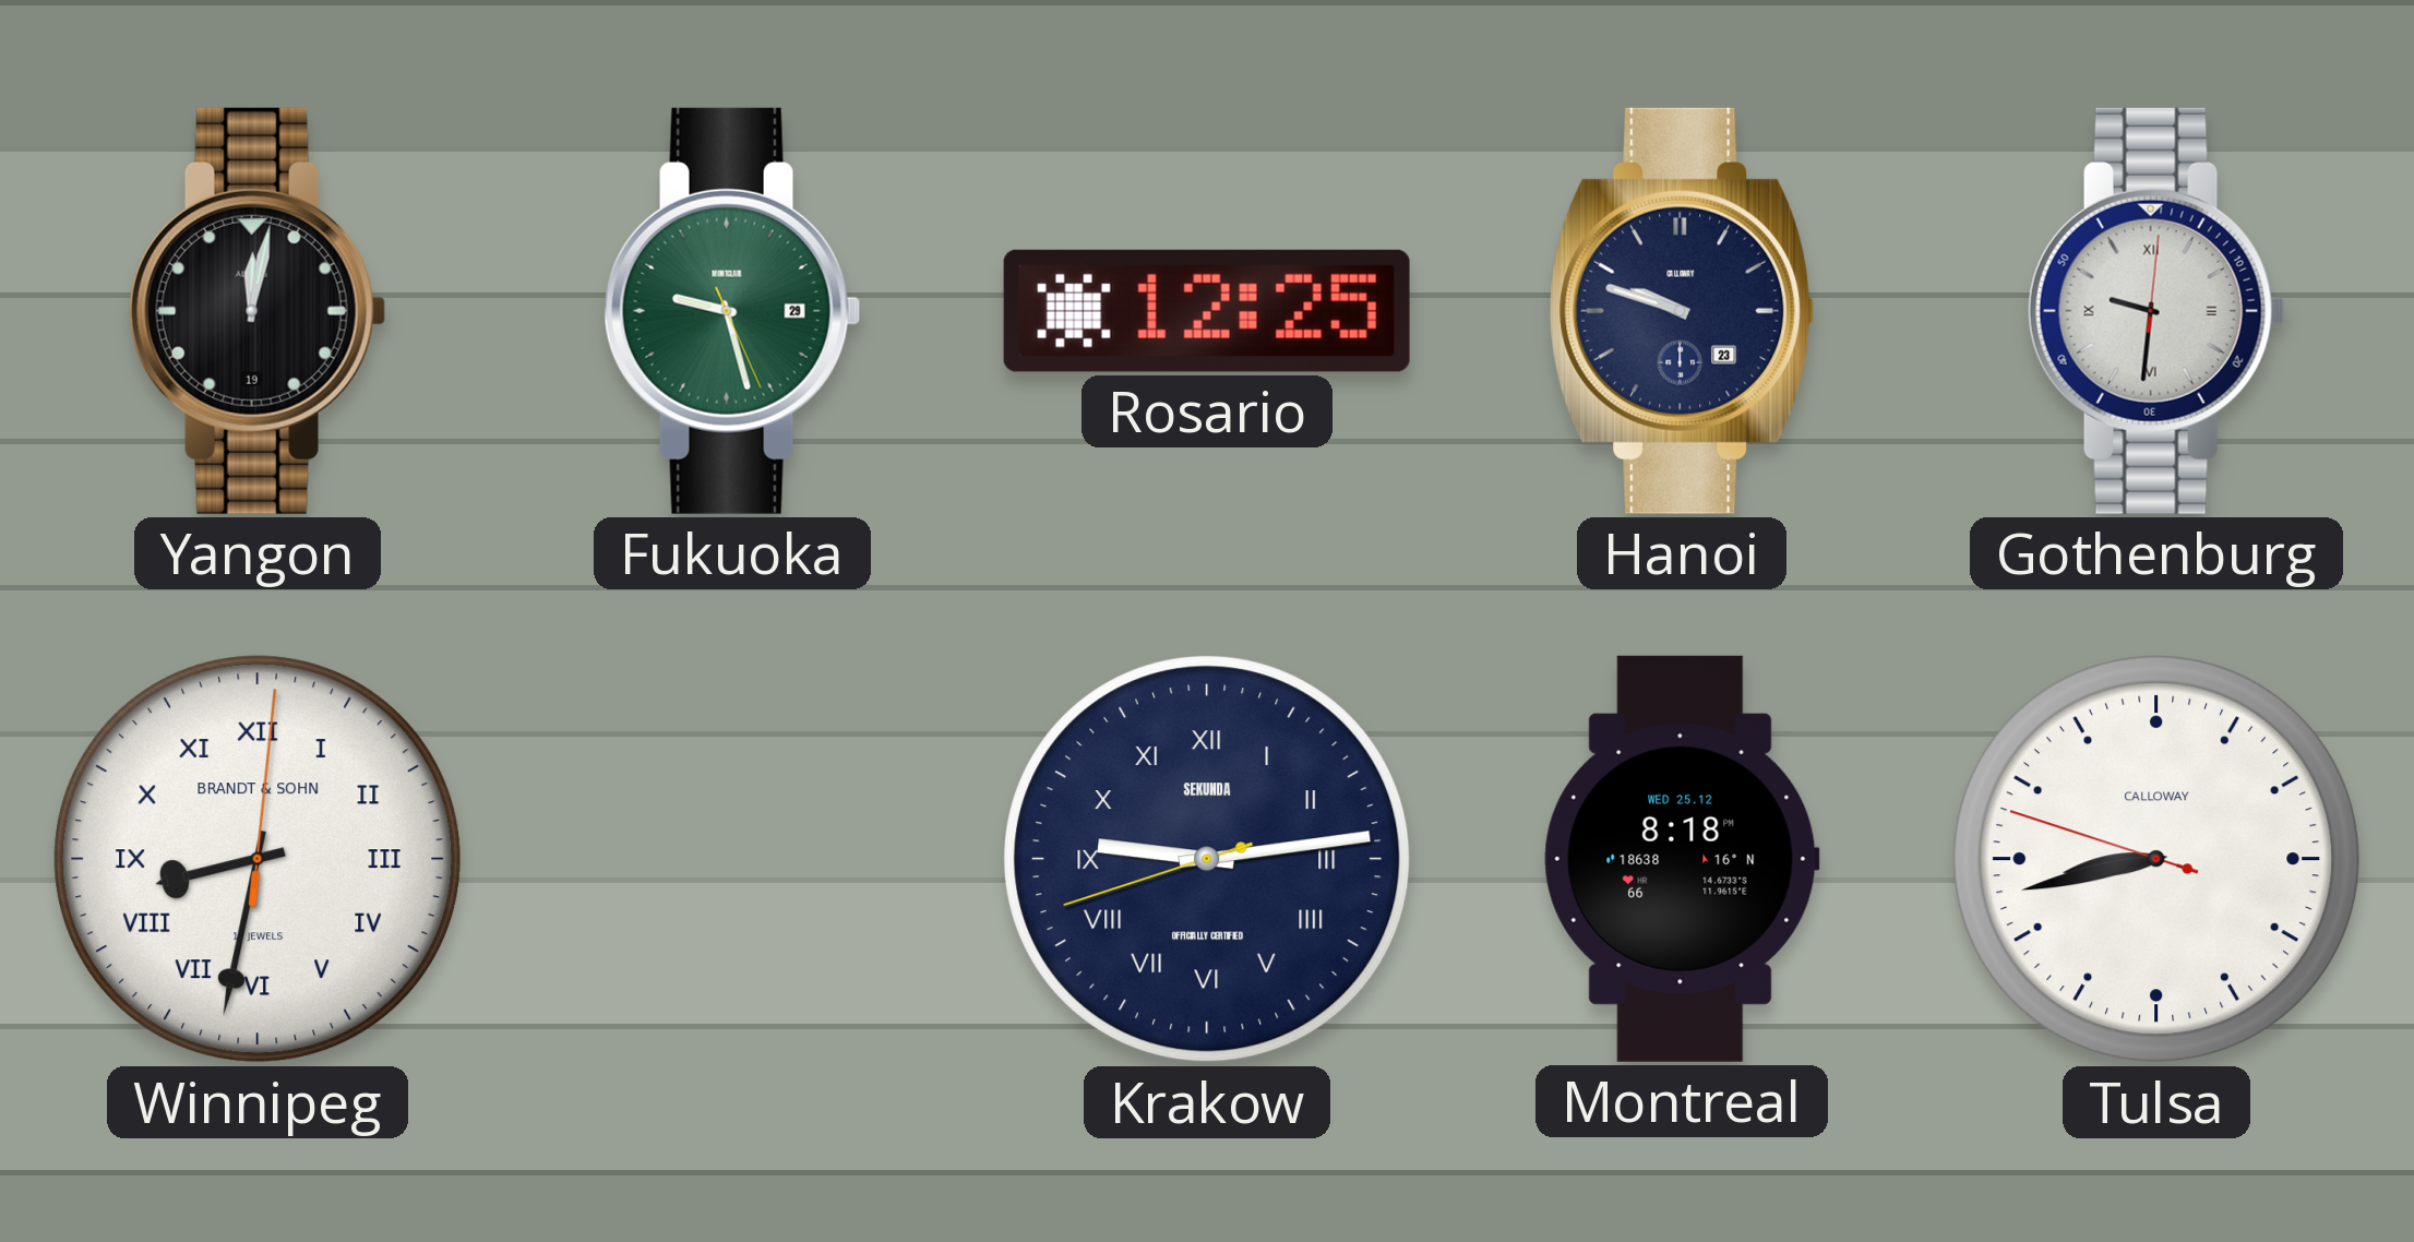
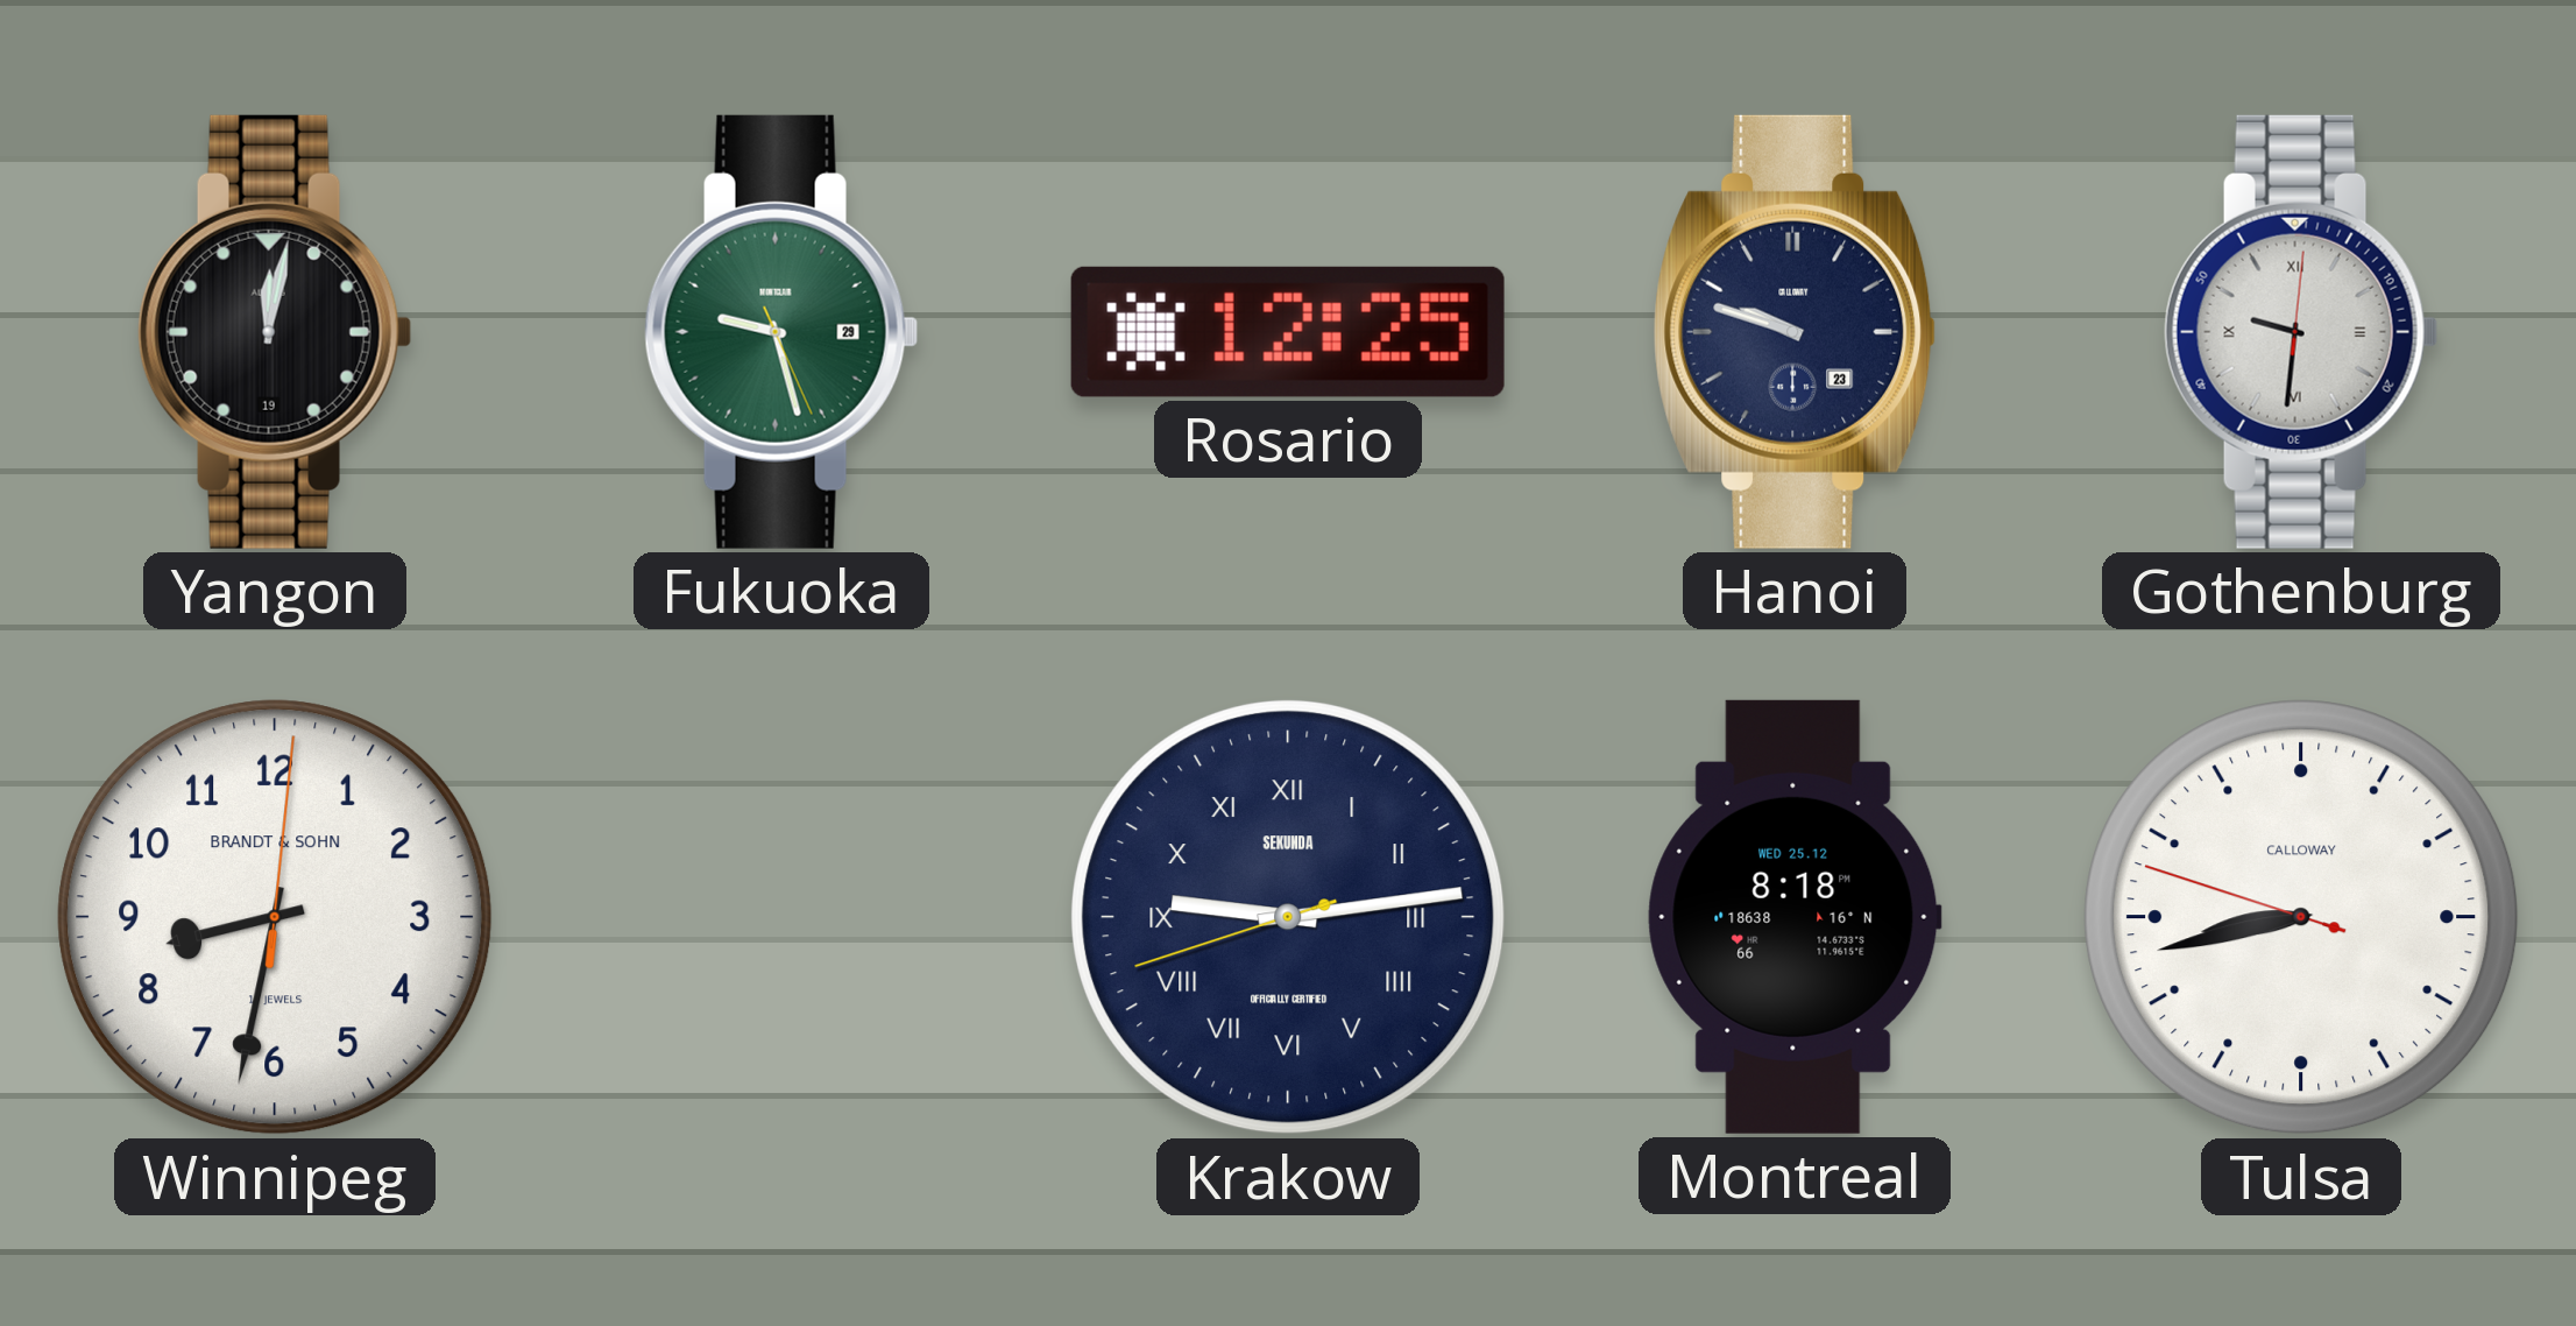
Winnipeg numerals: Roman -> Arabic (275, 917)
